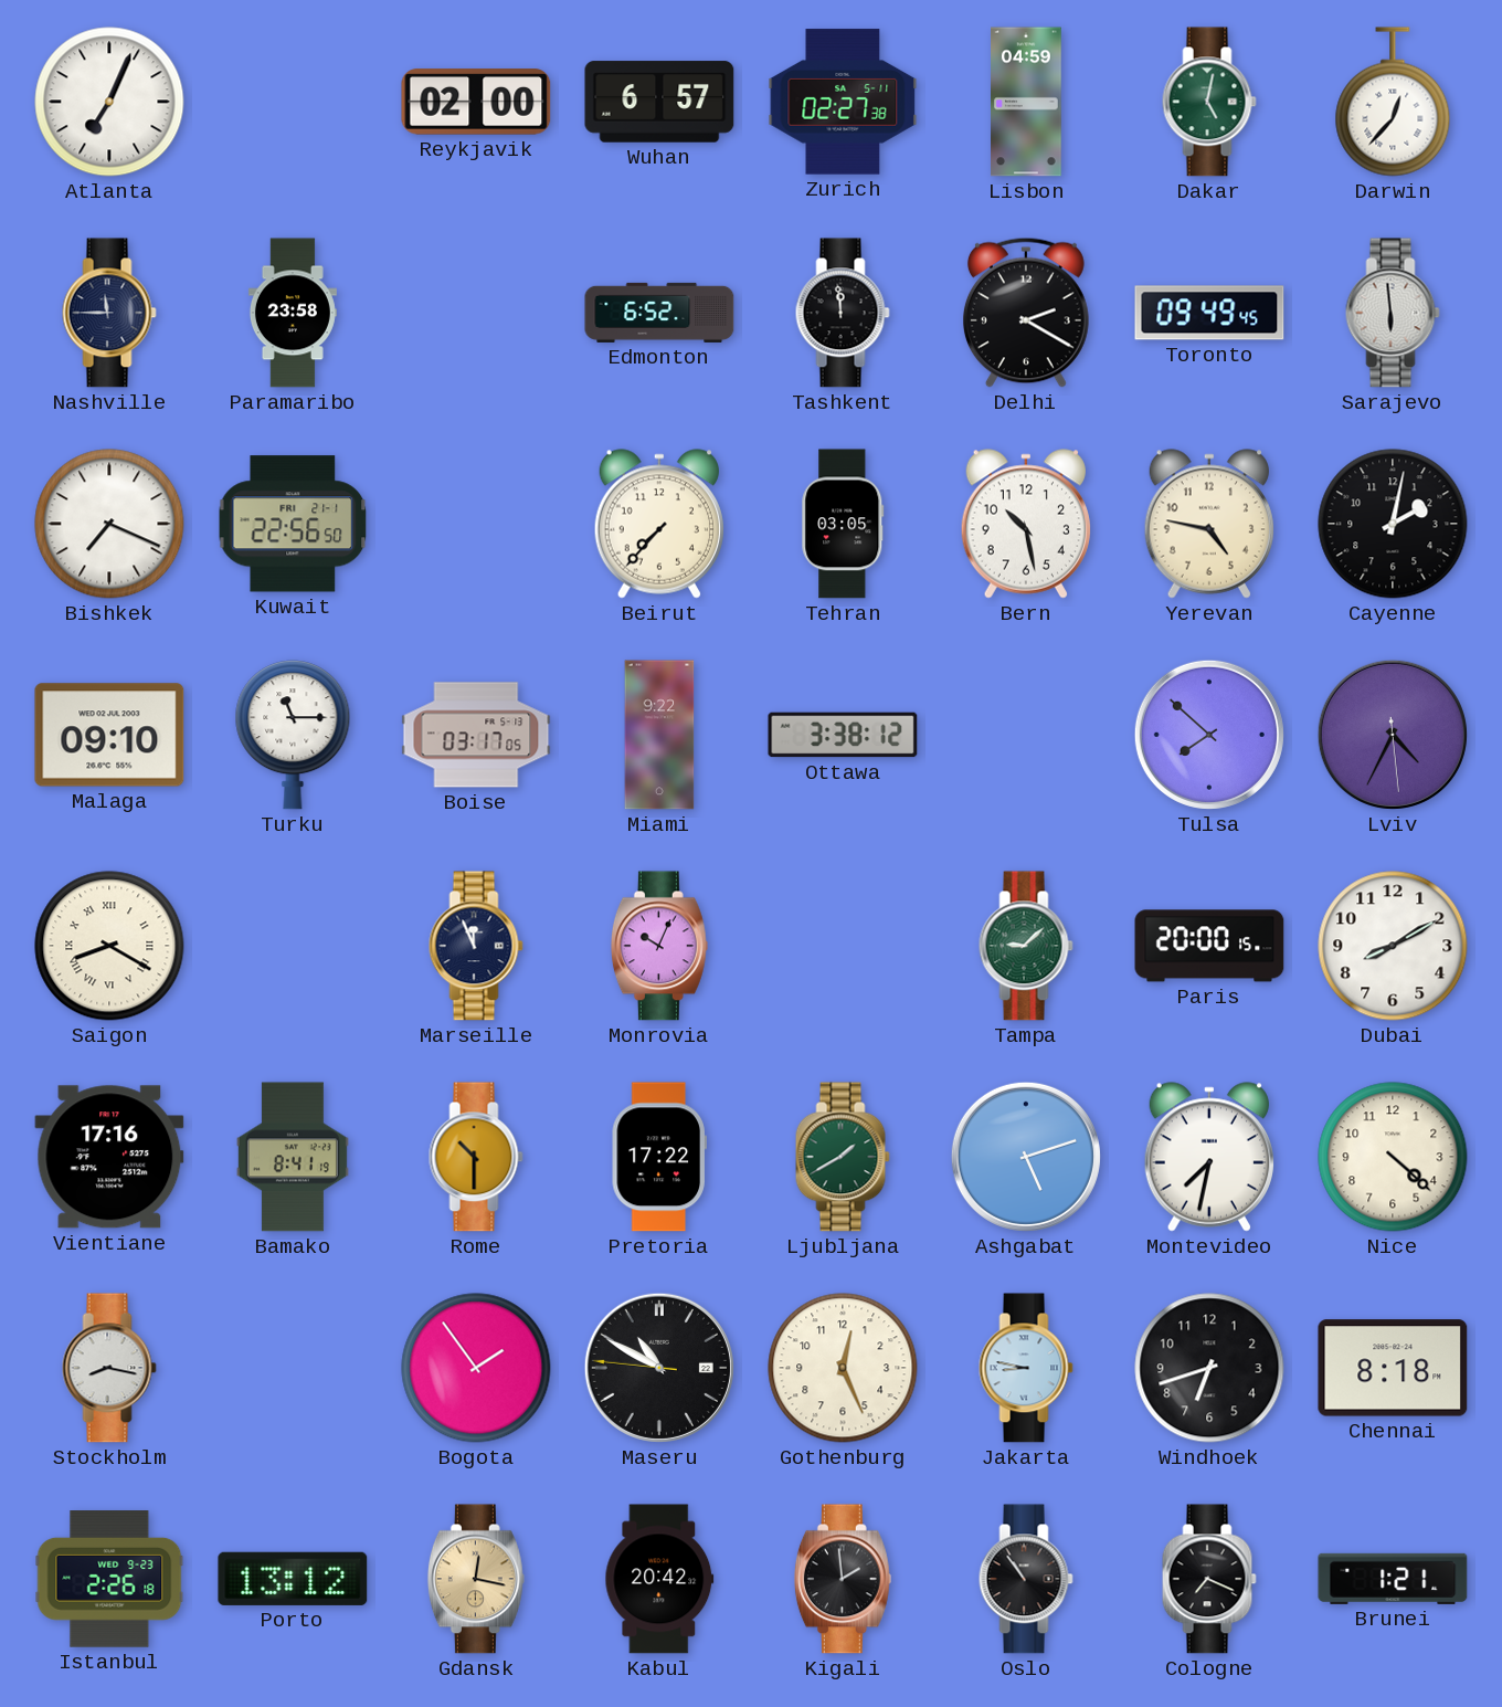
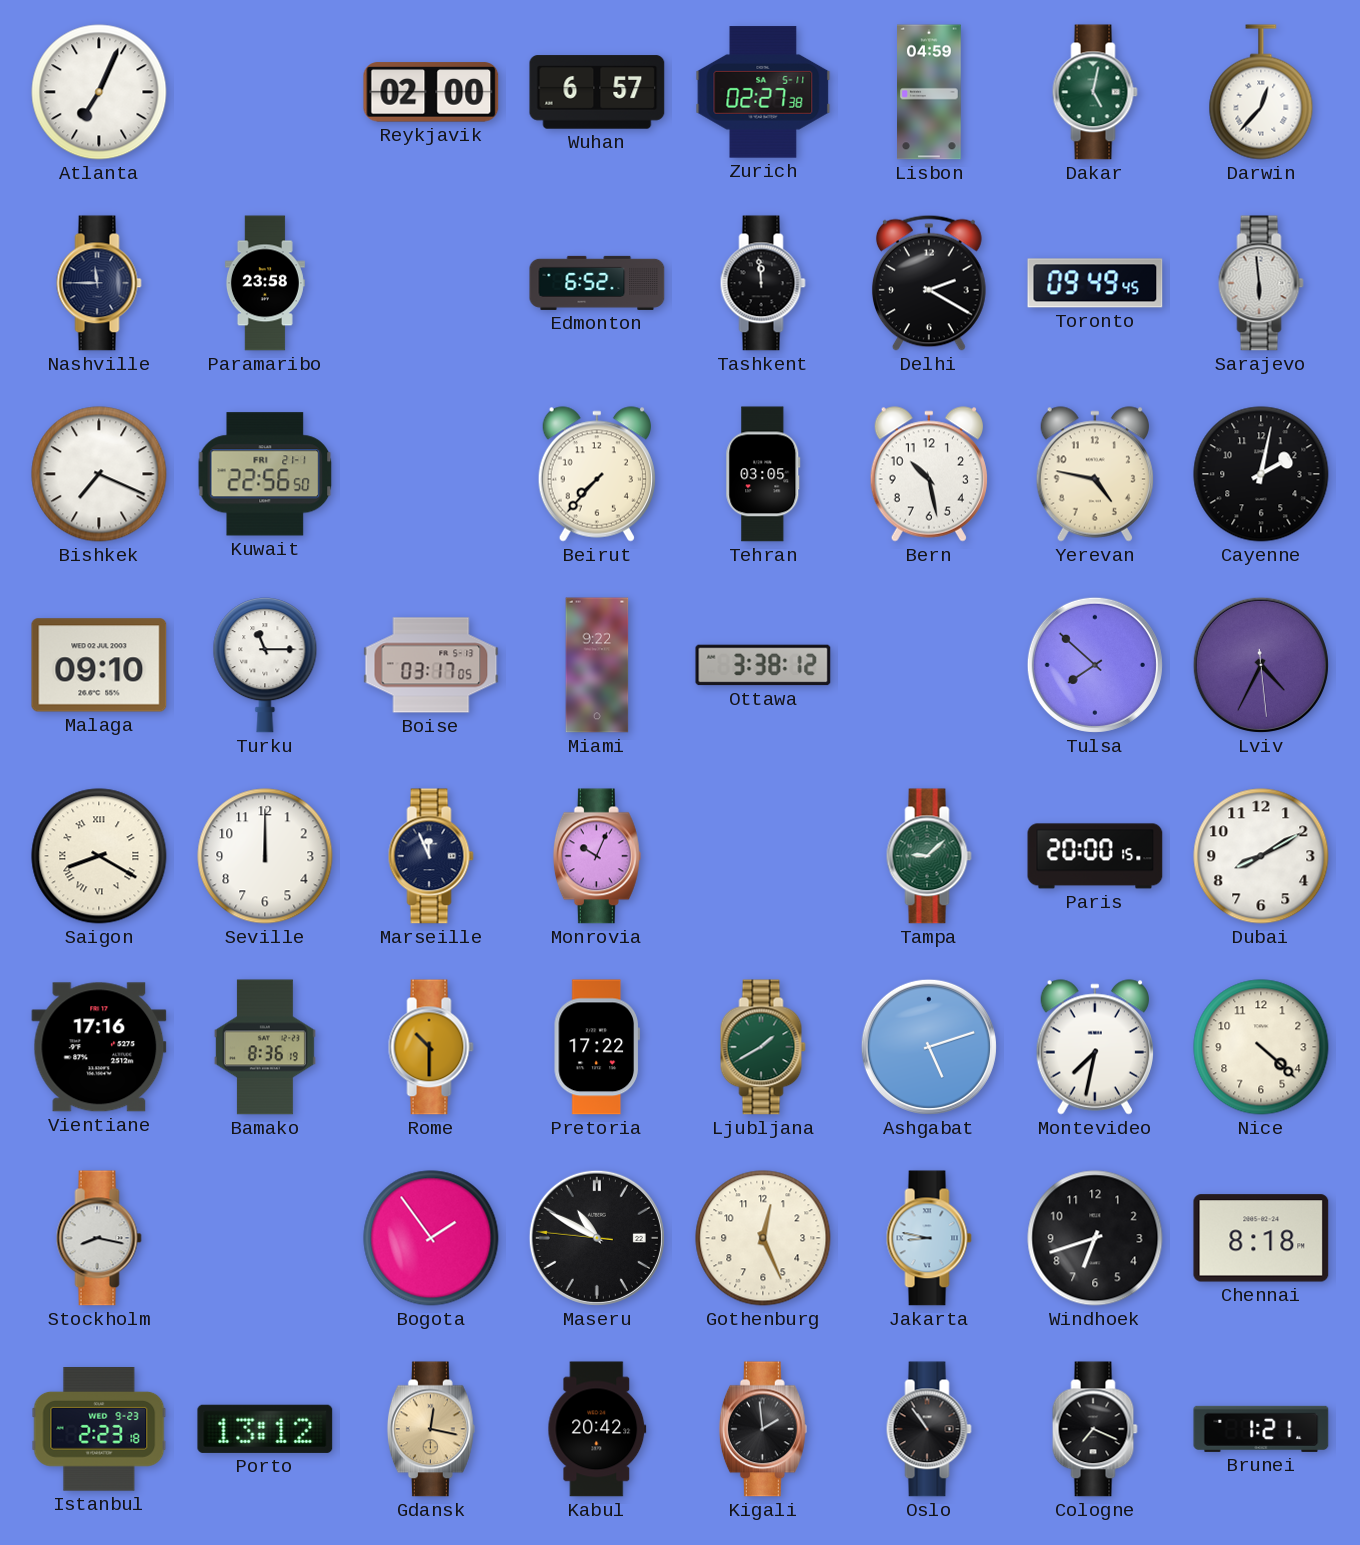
Seville: none -> 12:00 (265, 856)
Bamako: 8:41 -> 8:36 (265, 1047)
Istanbul: 2:26 -> 2:23 (99, 1430)
